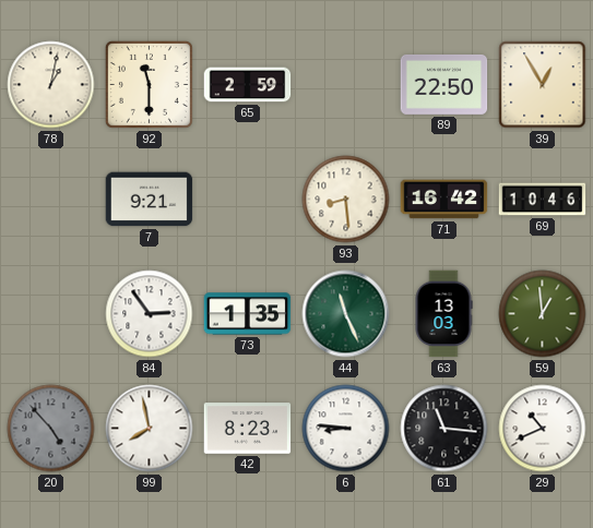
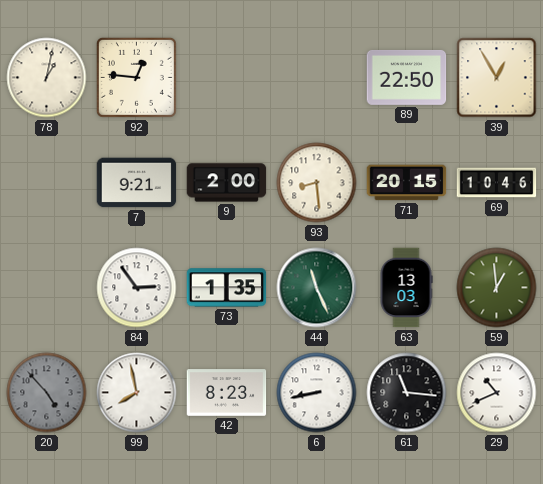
92: 11:30 -> 12:46 (136, 77)
65: 2:59 -> none (248, 85)
9: none -> 2:00 (227, 183)
71: 16:42 -> 20:15 (407, 183)
6: 8:46 -> 8:43 (317, 393)
